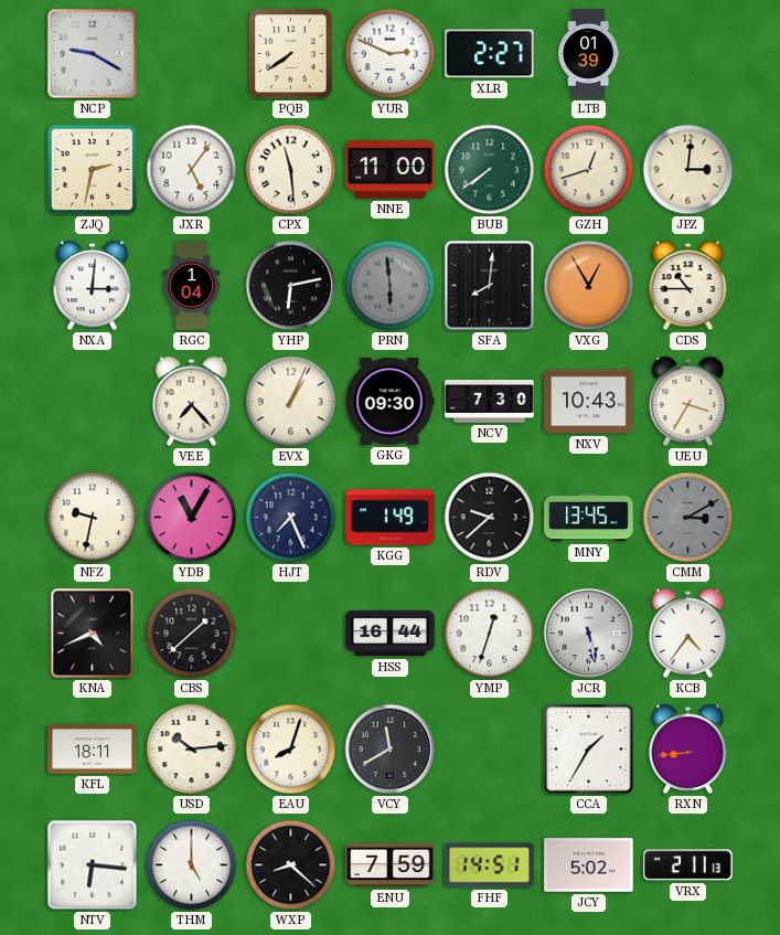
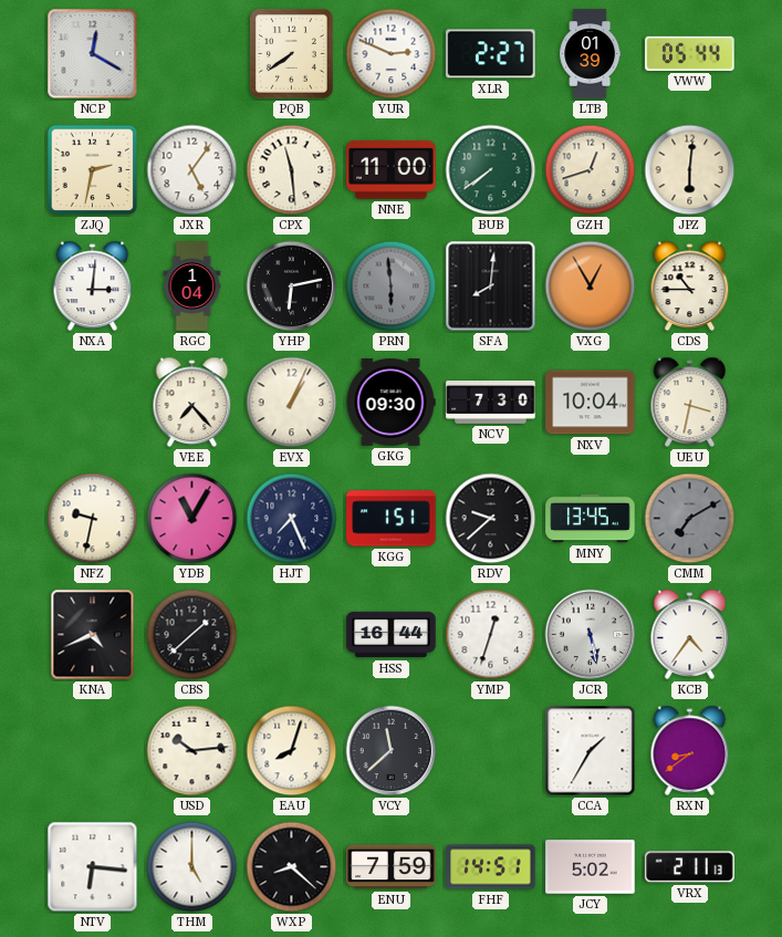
NCP: 9:20 -> 12:20 (93, 54)
VWW: none -> 05:44 (690, 53)
JPZ: 3:01 -> 6:01 (690, 170)
NXV: 10:43 -> 10:04 (591, 403)
UEU: 3:35 -> 3:32 (690, 402)
KGG: 1:49 -> 1:51 (392, 519)
CMM: 3:10 -> 7:10 (690, 519)
KFL: 18:11 -> none (93, 750)
VCY: 11:40 -> 11:38 (392, 751)
RXN: 8:44 -> 8:39 (690, 750)
